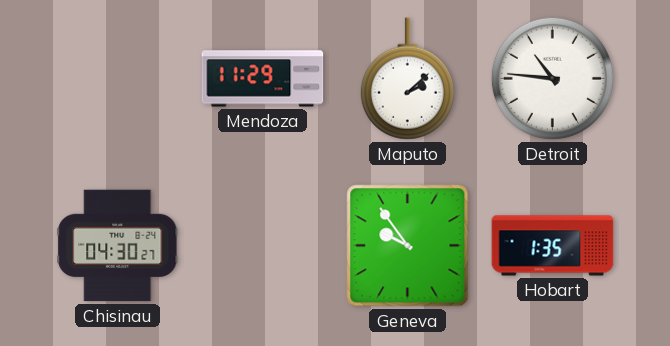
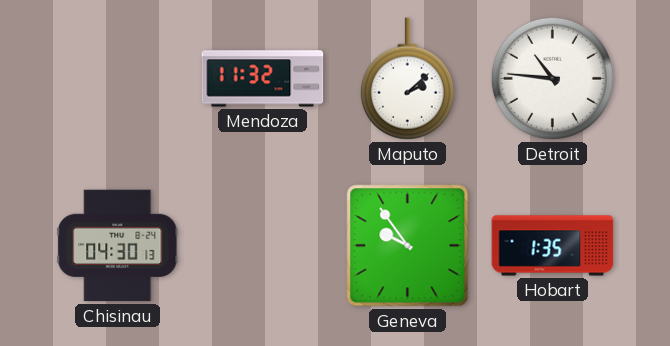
Mendoza: 11:29 -> 11:32 (263, 79)
Chisinau: 04:30:27 -> 04:30:13 (118, 246)
